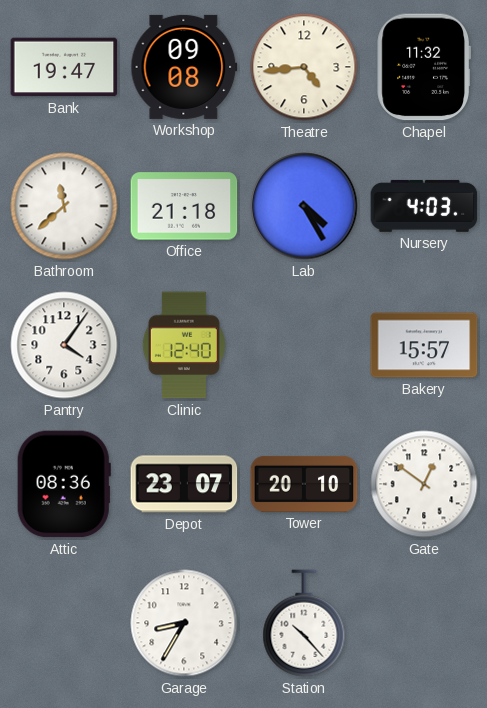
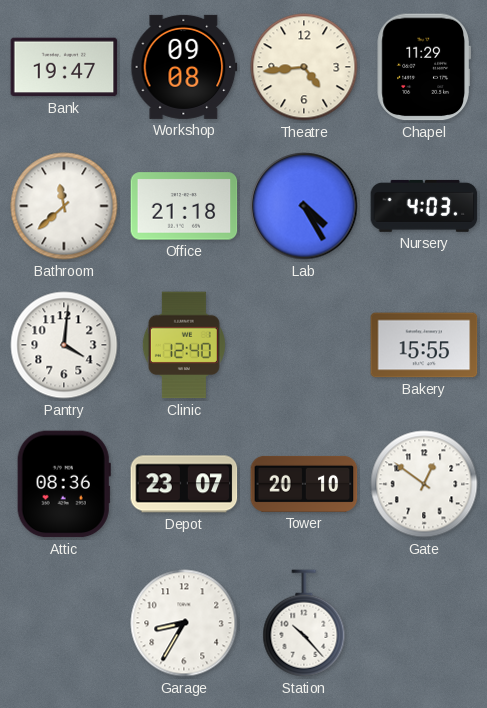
Chapel: 11:32 -> 11:29 (424, 67)
Pantry: 4:06 -> 4:01 (64, 345)
Bakery: 15:57 -> 15:55 (424, 345)
